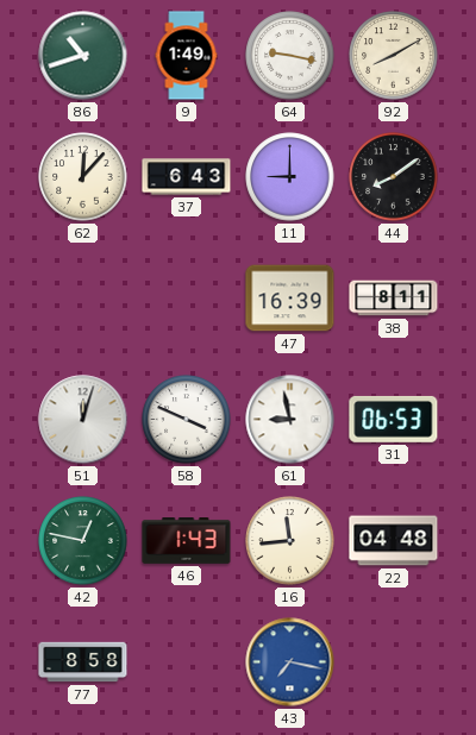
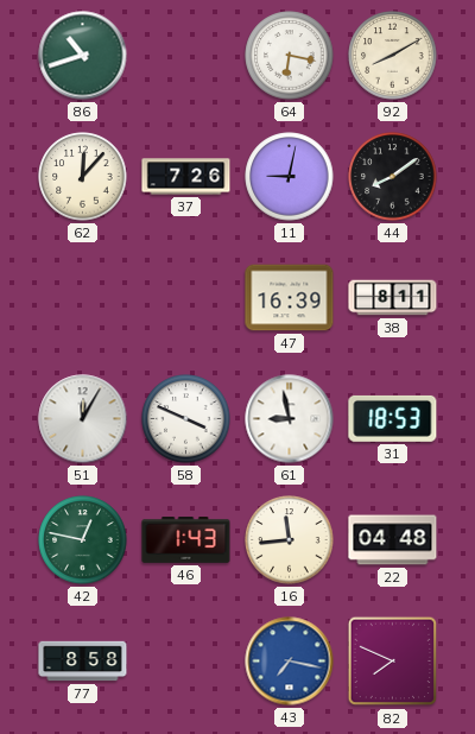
9: 1:49 -> none (187, 56)
64: 9:17 -> 6:17 (290, 56)
37: 6:43 -> 7:26 (186, 177)
11: 9:00 -> 9:02 (290, 177)
51: 12:03 -> 12:05 (83, 419)
31: 06:53 -> 18:53 (393, 418)
82: none -> 7:49 (393, 662)
